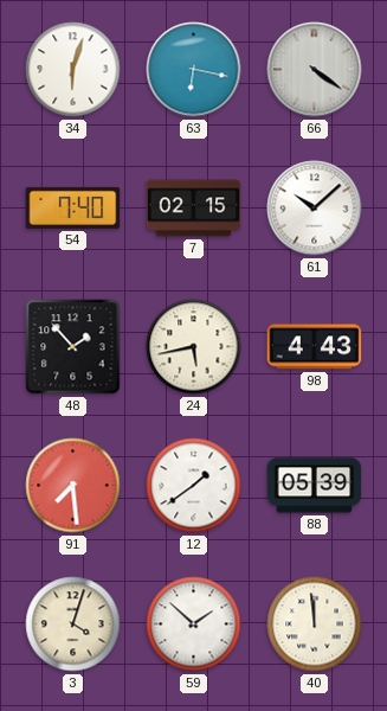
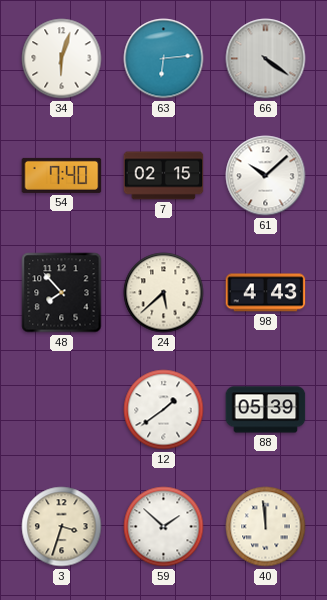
63: 6:17 -> 6:14 (164, 59)
48: 1:53 -> 7:53 (62, 293)
24: 5:43 -> 5:38 (164, 293)
91: 7:29 -> none (73, 486)
3: 4:03 -> 3:33 (62, 527)
